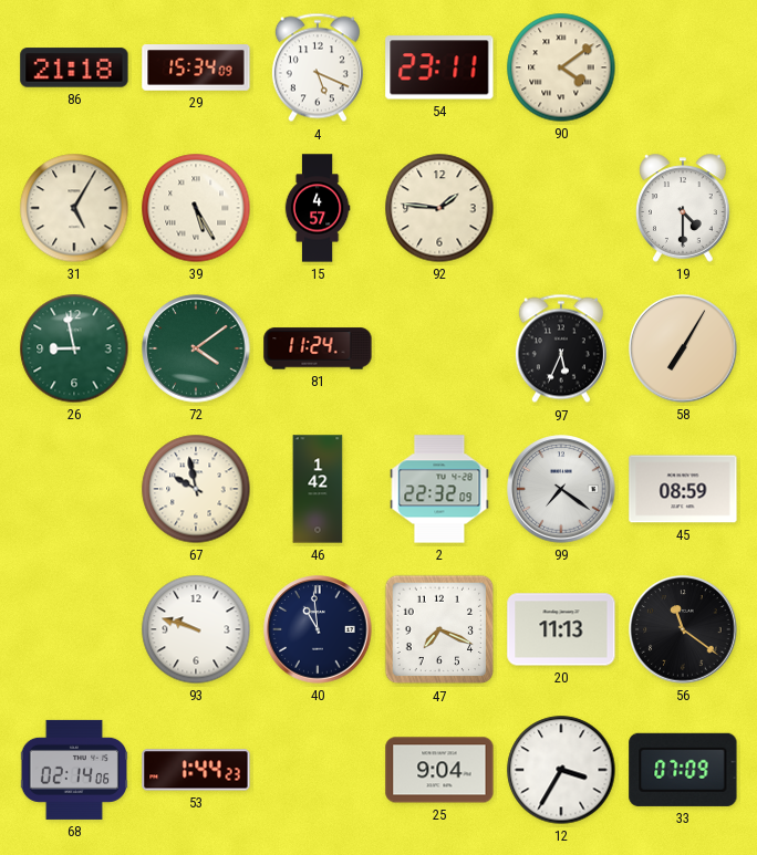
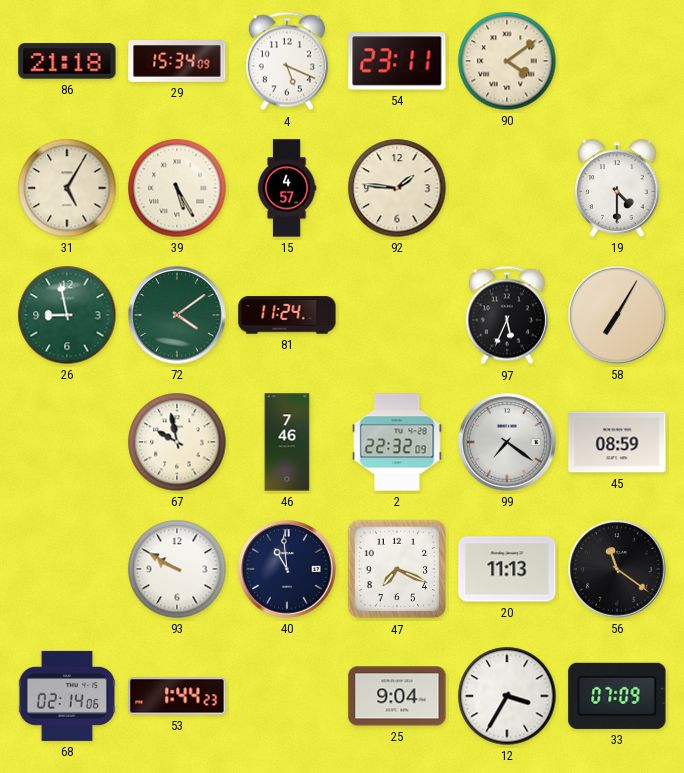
46: 1:42 -> 7:46 (287, 442)
93: 9:48 -> 9:50 (177, 569)
